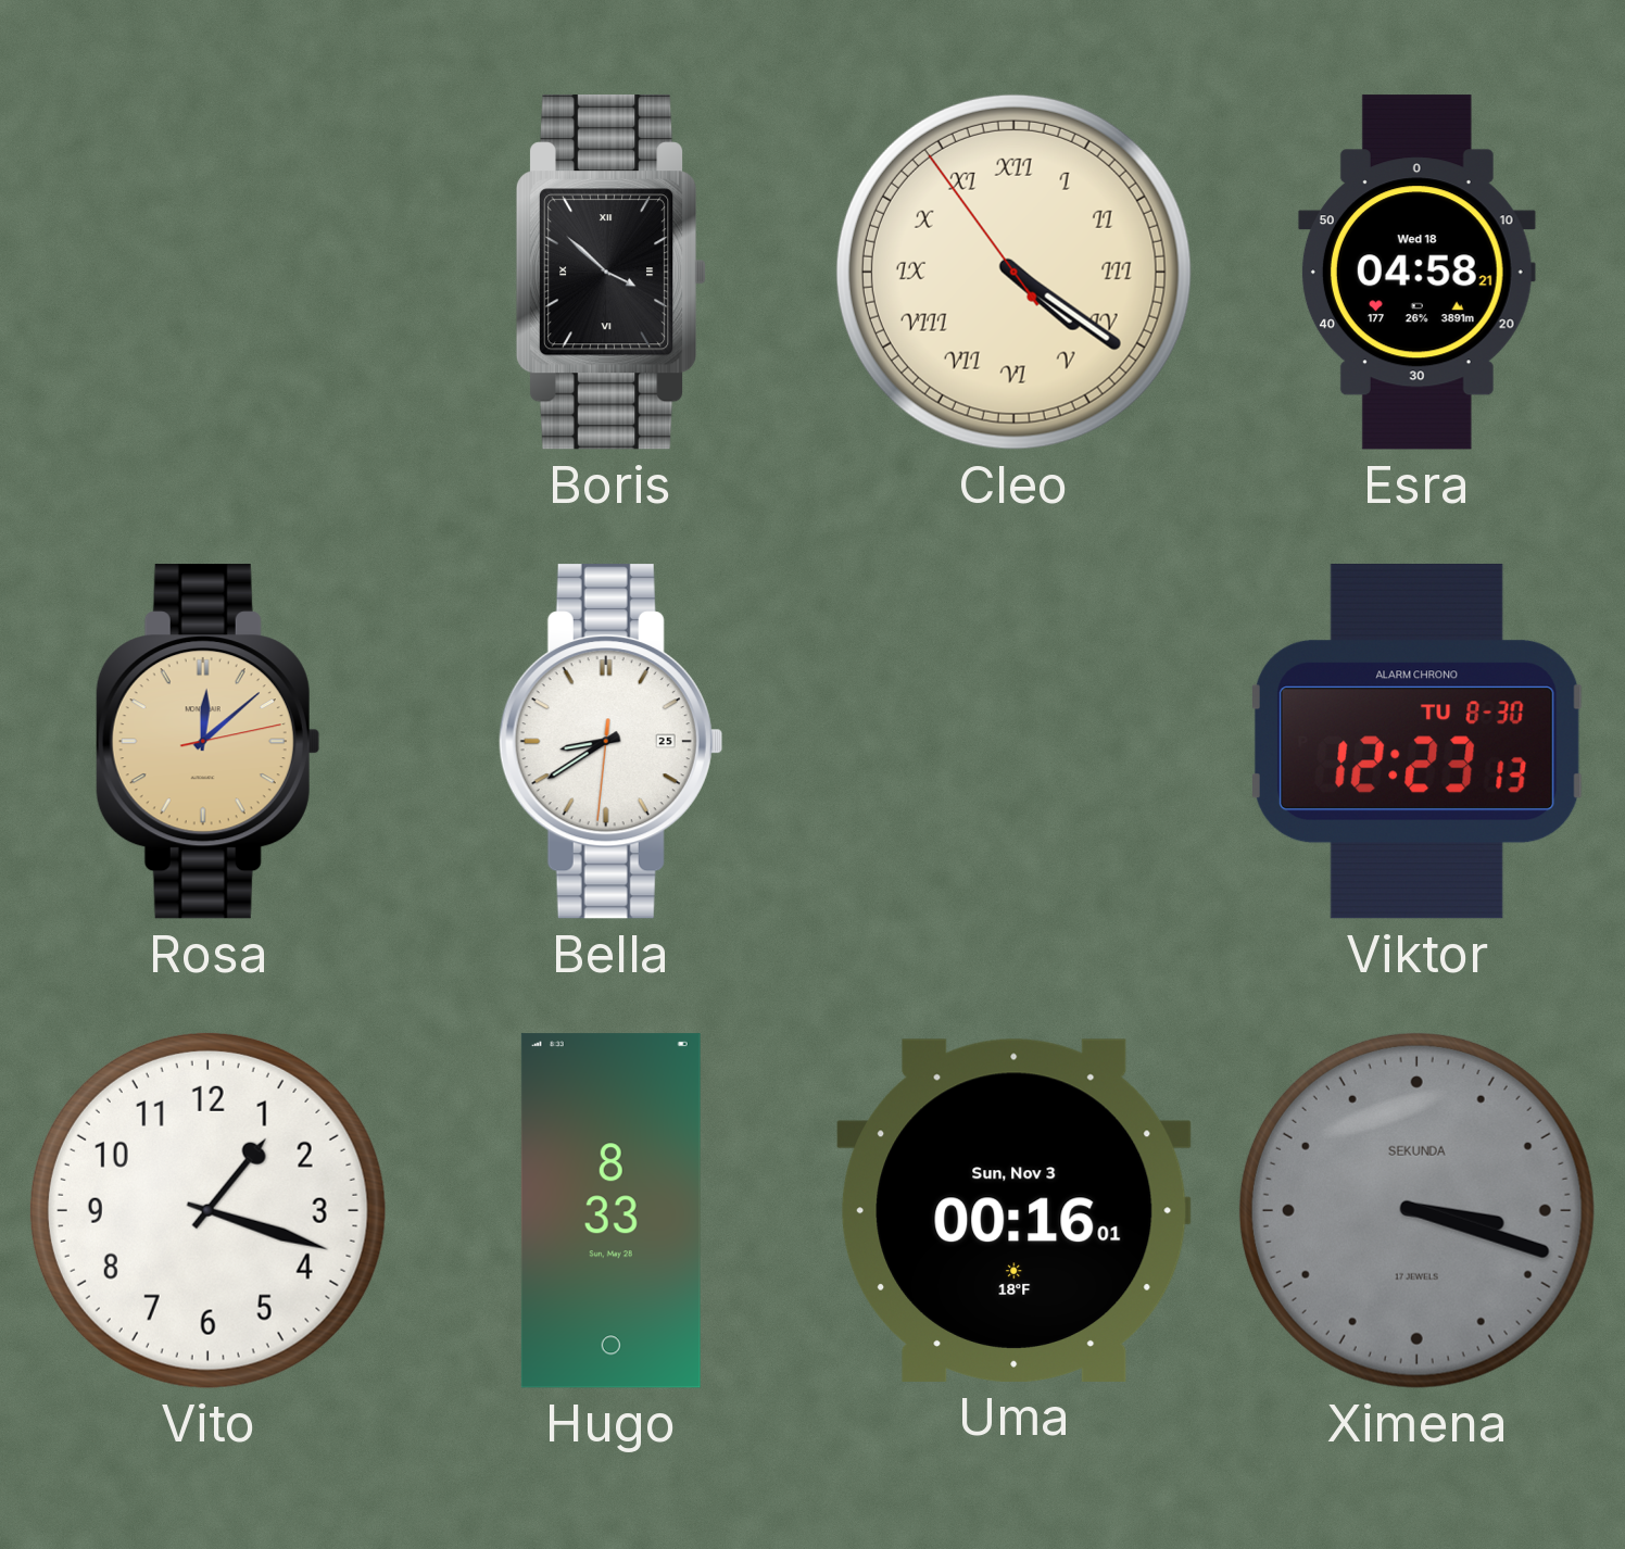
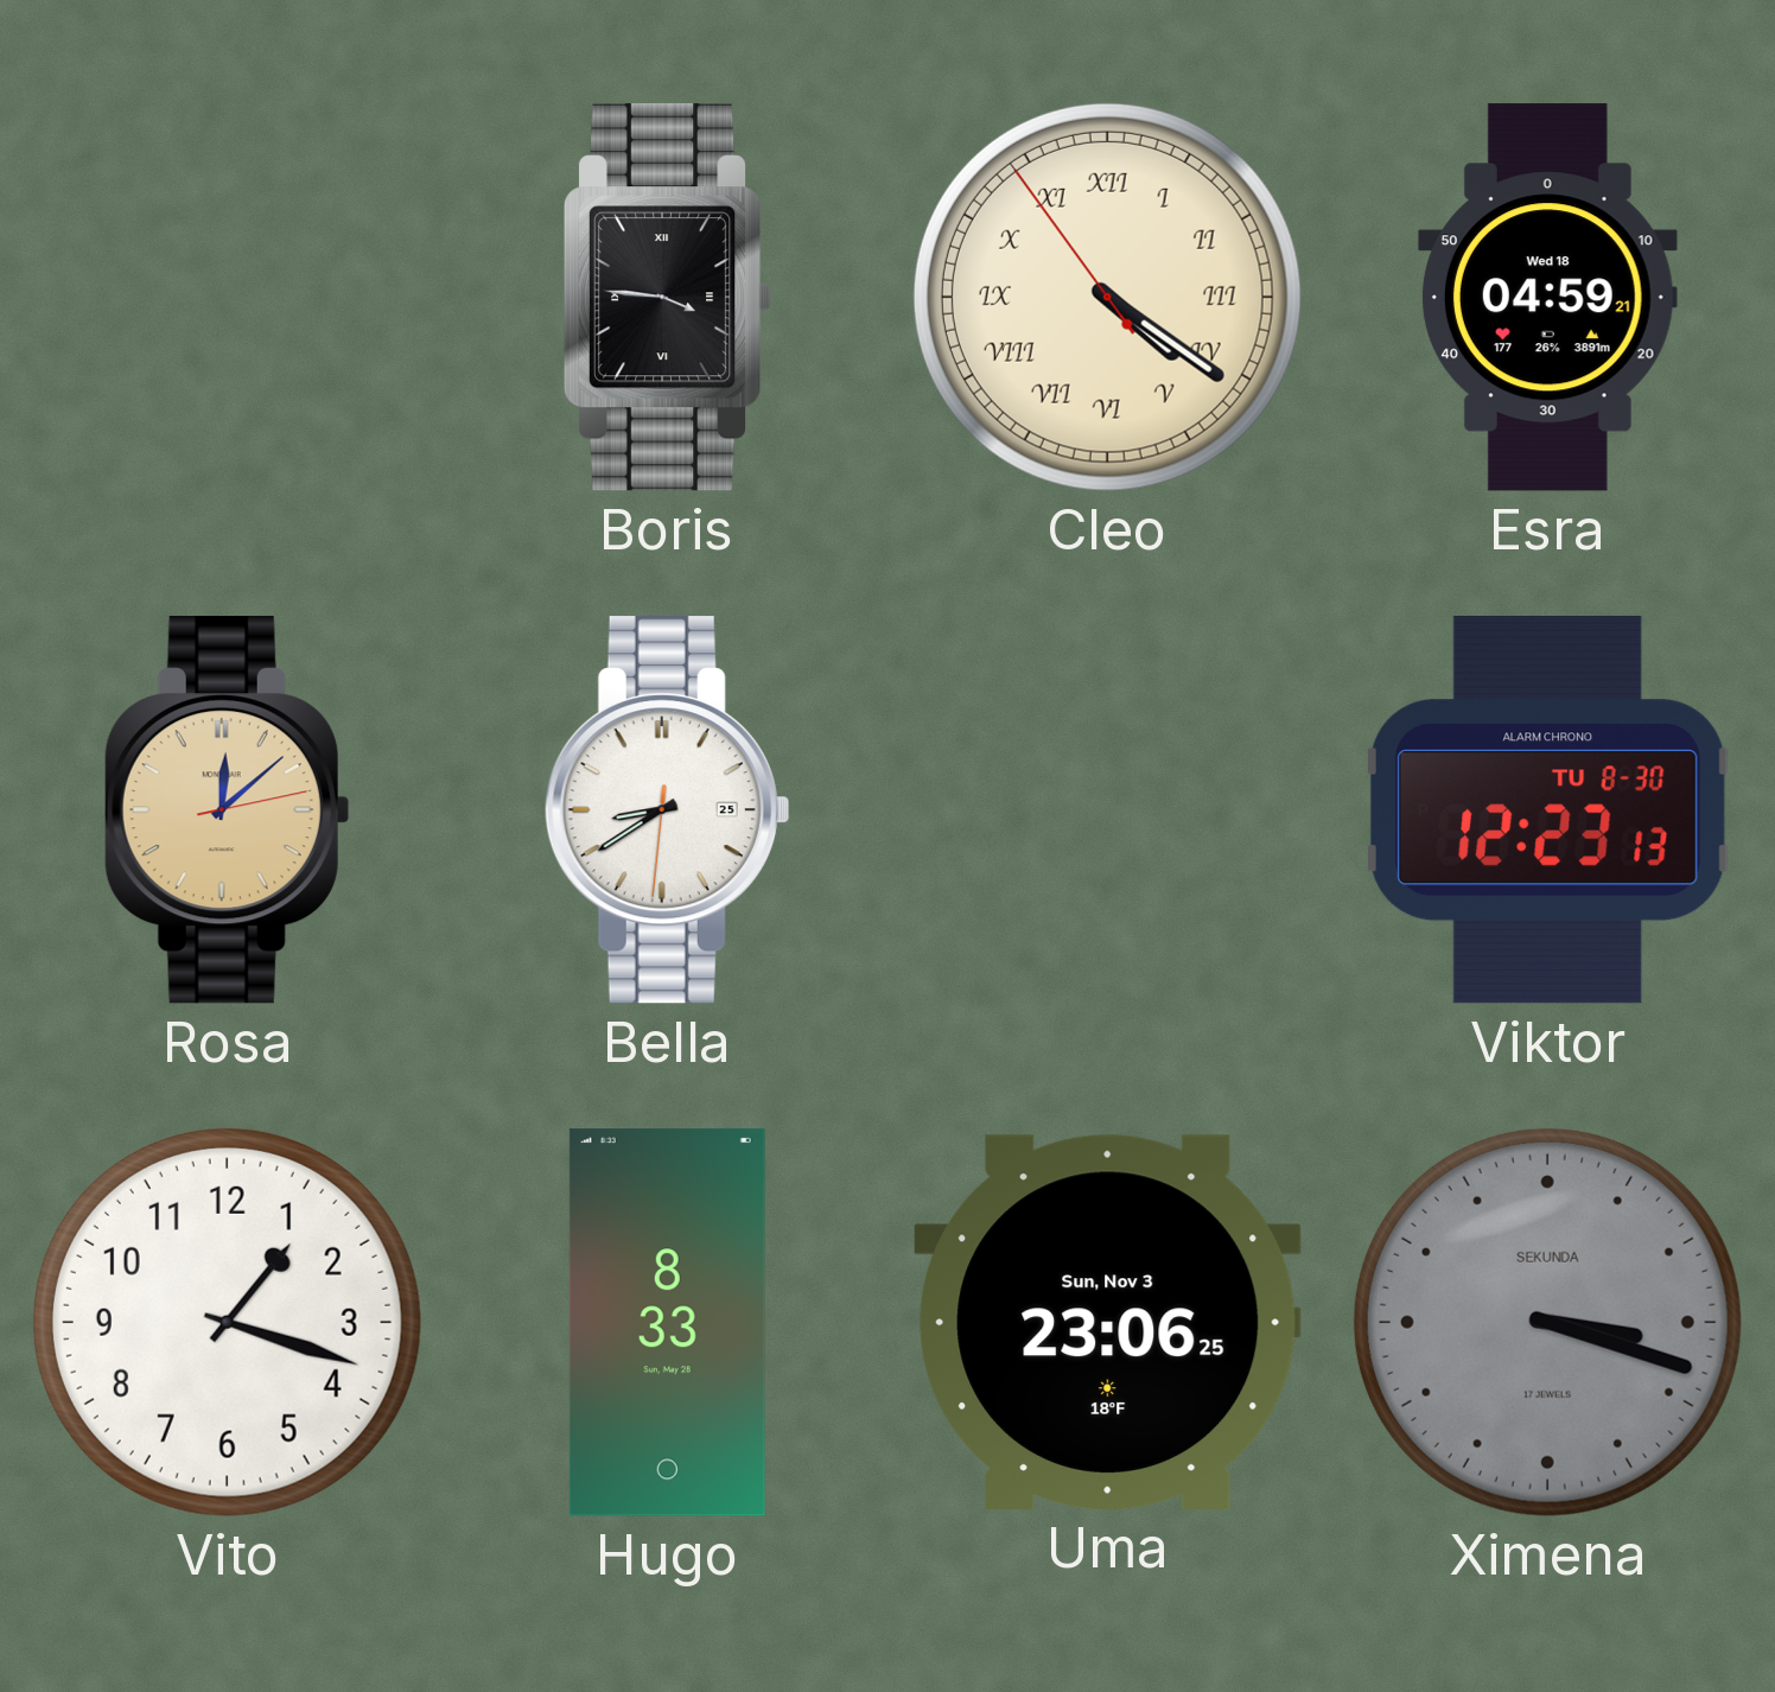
Boris: 3:52 -> 3:46 (668, 298)
Esra: 04:58 -> 04:59 (1547, 298)
Uma: 00:16 -> 23:06 (1108, 1322)
